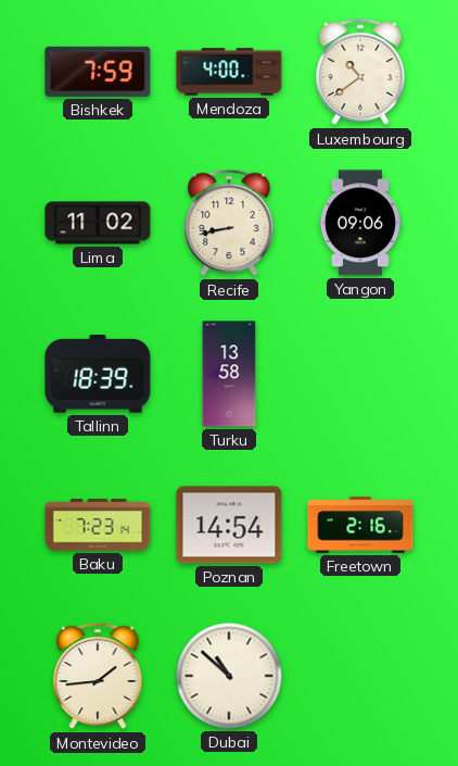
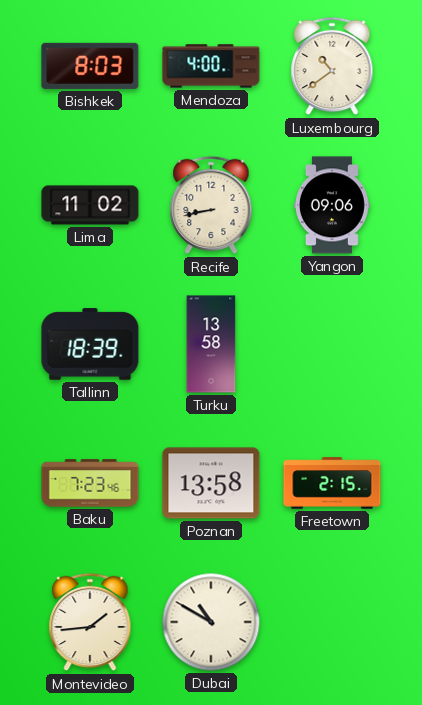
Bishkek: 7:59 -> 8:03 (90, 66)
Baku: 7:23:14 -> 7:23:46 (90, 483)
Poznan: 14:54 -> 13:58 (211, 483)
Freetown: 2:16 -> 2:15 (332, 483)
Dubai: 10:52 -> 10:50 (211, 622)
